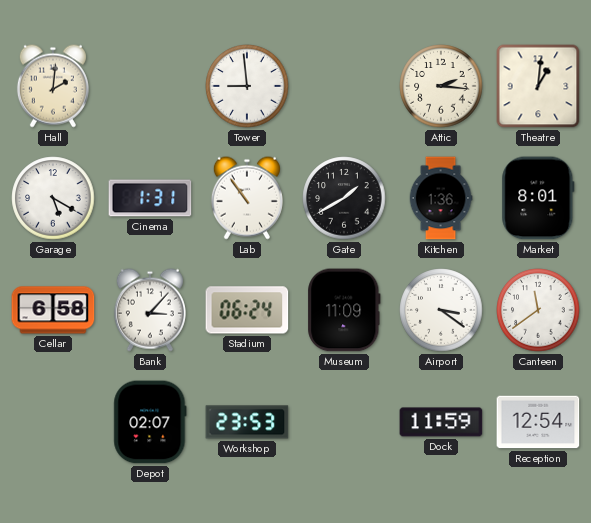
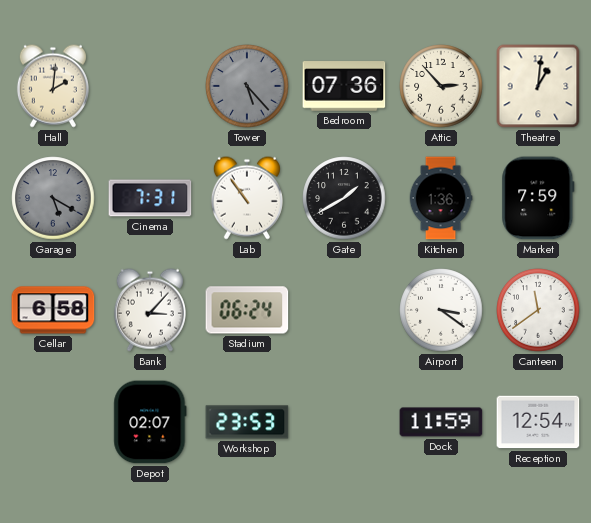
Tower: 8:59 -> 5:23 (247, 86)
Tower dial: white -> grey (247, 86)
Bedroom: none -> 07:36 (344, 86)
Attic: 2:16 -> 2:53 (441, 86)
Garage dial: white -> grey (53, 198)
Cinema: 1:31 -> 7:31 (150, 198)
Market: 8:01 -> 7:59 (538, 198)
Museum: 11:09 -> none (344, 310)
